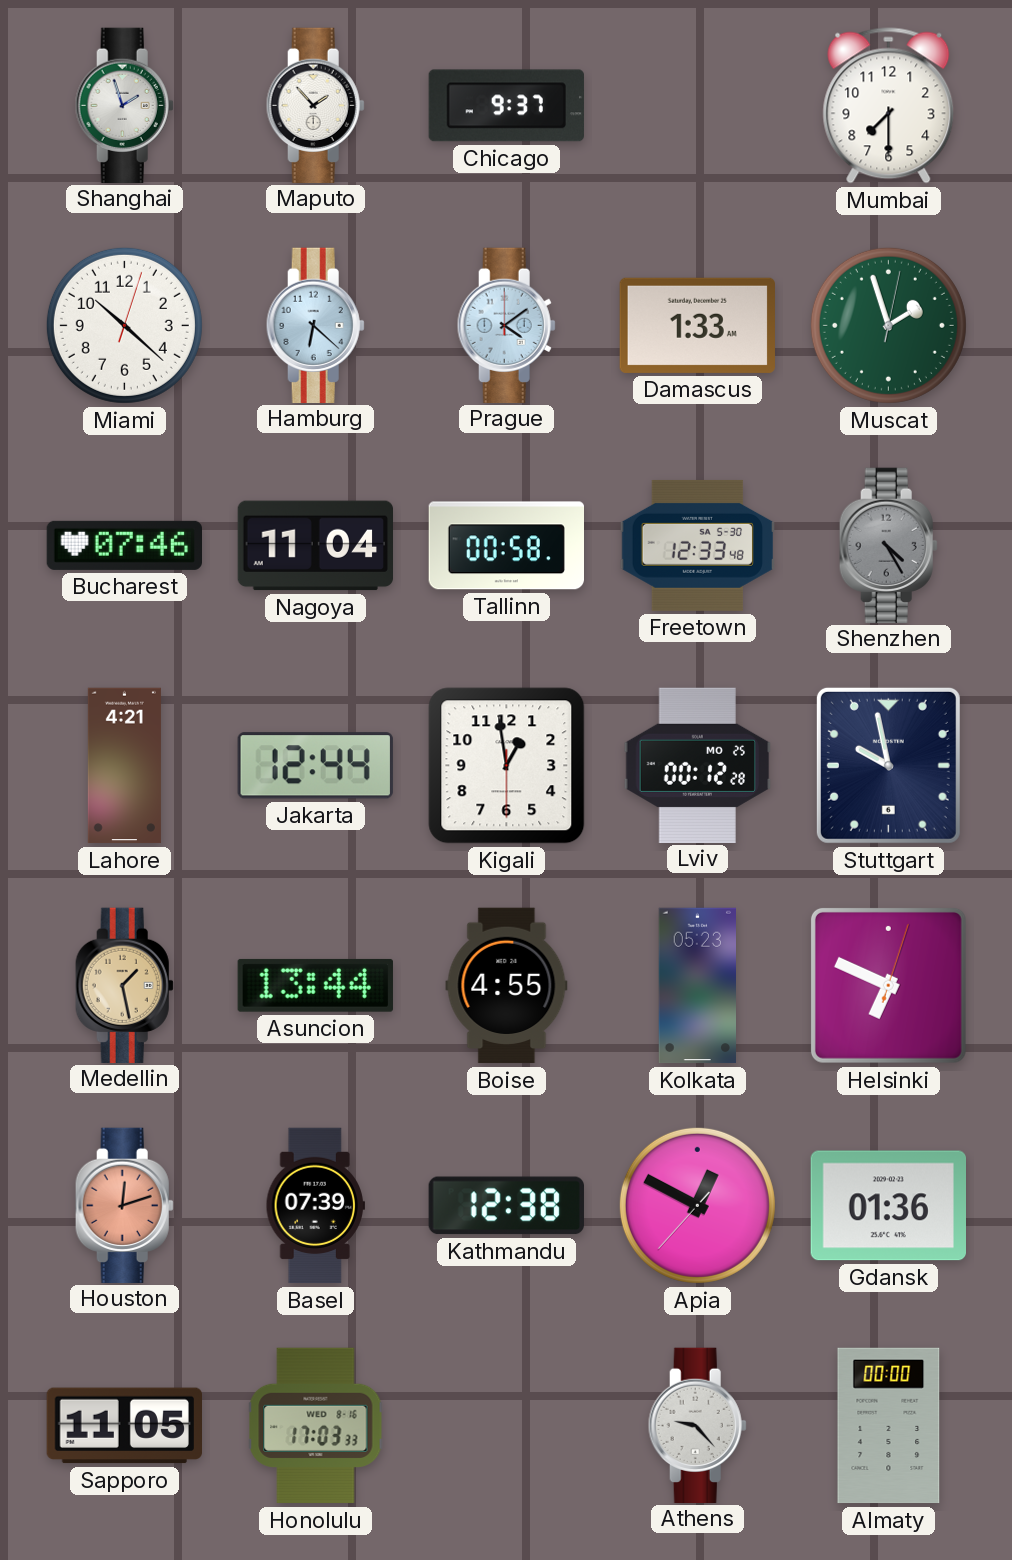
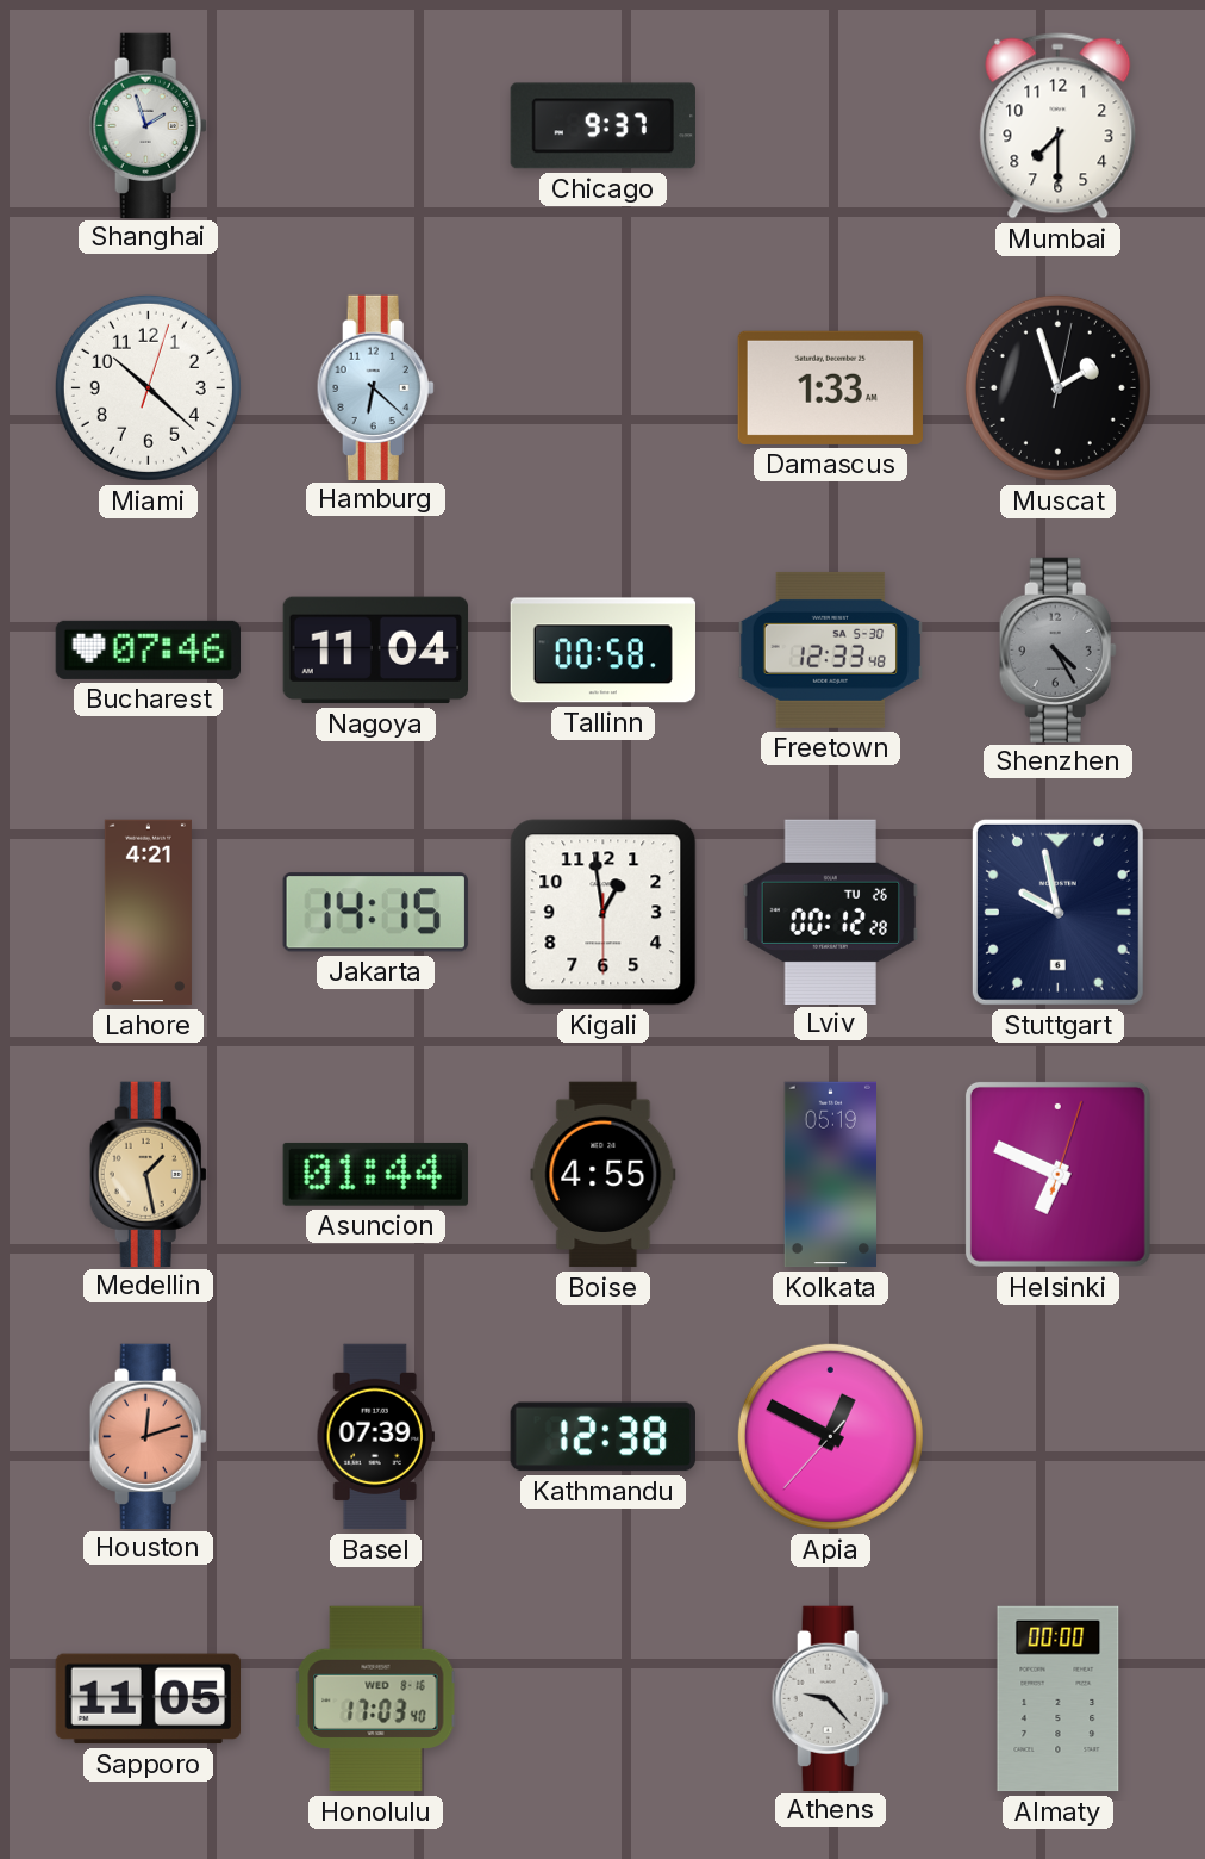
Maputo: 1:53 -> none (315, 105)
Prague: 4:09 -> none (506, 325)
Muscat dial: green -> black (1057, 387)
Jakarta: 12:44 -> 14:15 (375, 913)
Lviv date: MO 25 -> TU 26 (831, 912)
Asuncion: 13:44 -> 01:44 (375, 1174)
Kolkata: 05:23 -> 05:19 (830, 1175)
Gdansk: 01:36 -> none (888, 1206)
Honolulu: 17:03:33 -> 17:03:40 (376, 1699)
